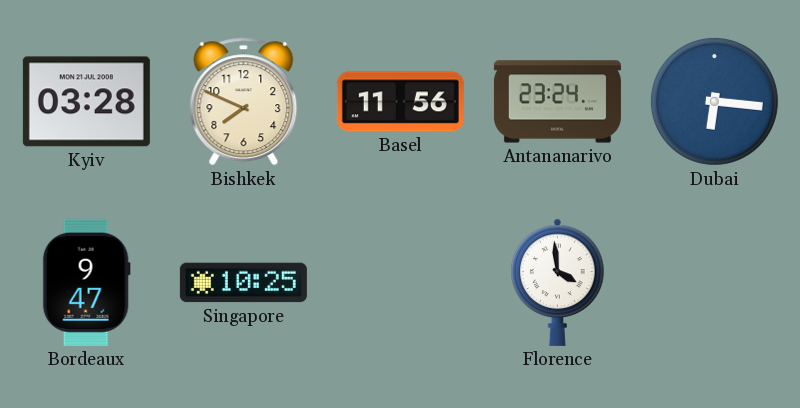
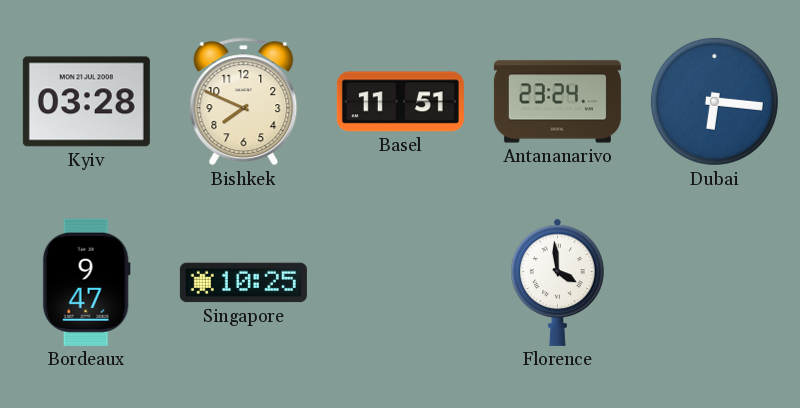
Basel: 11:56 -> 11:51 (400, 102)
